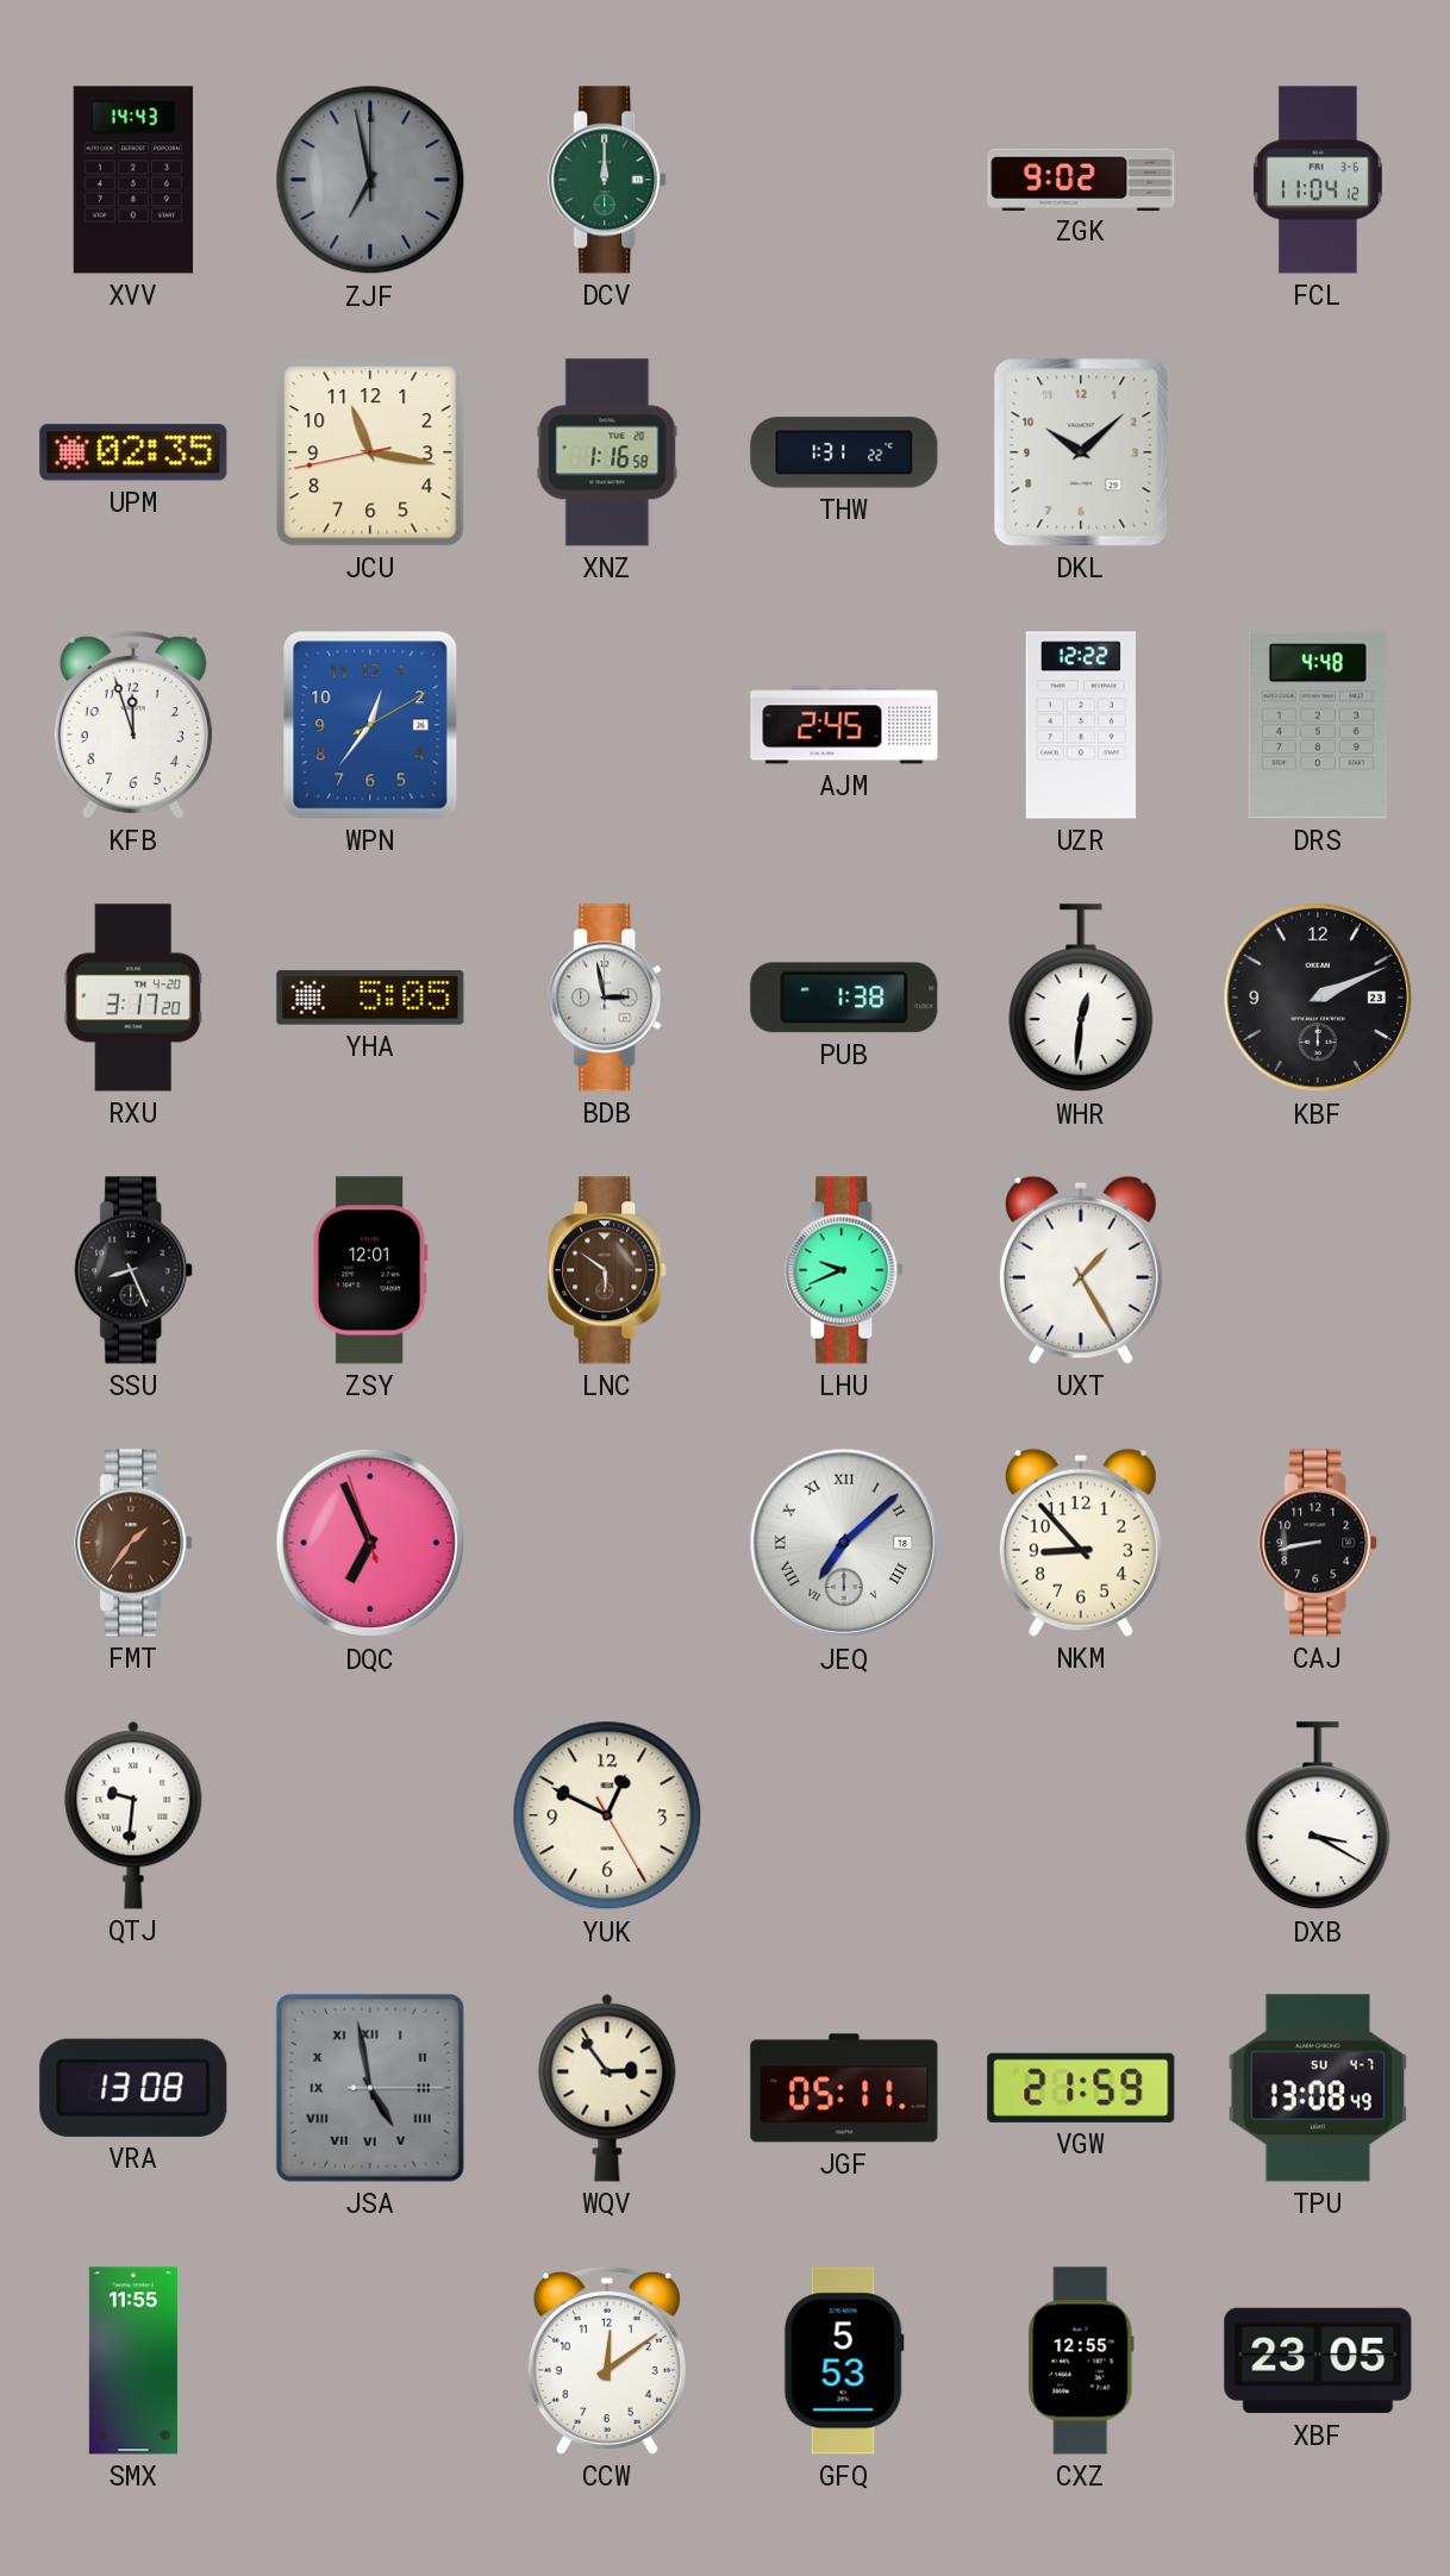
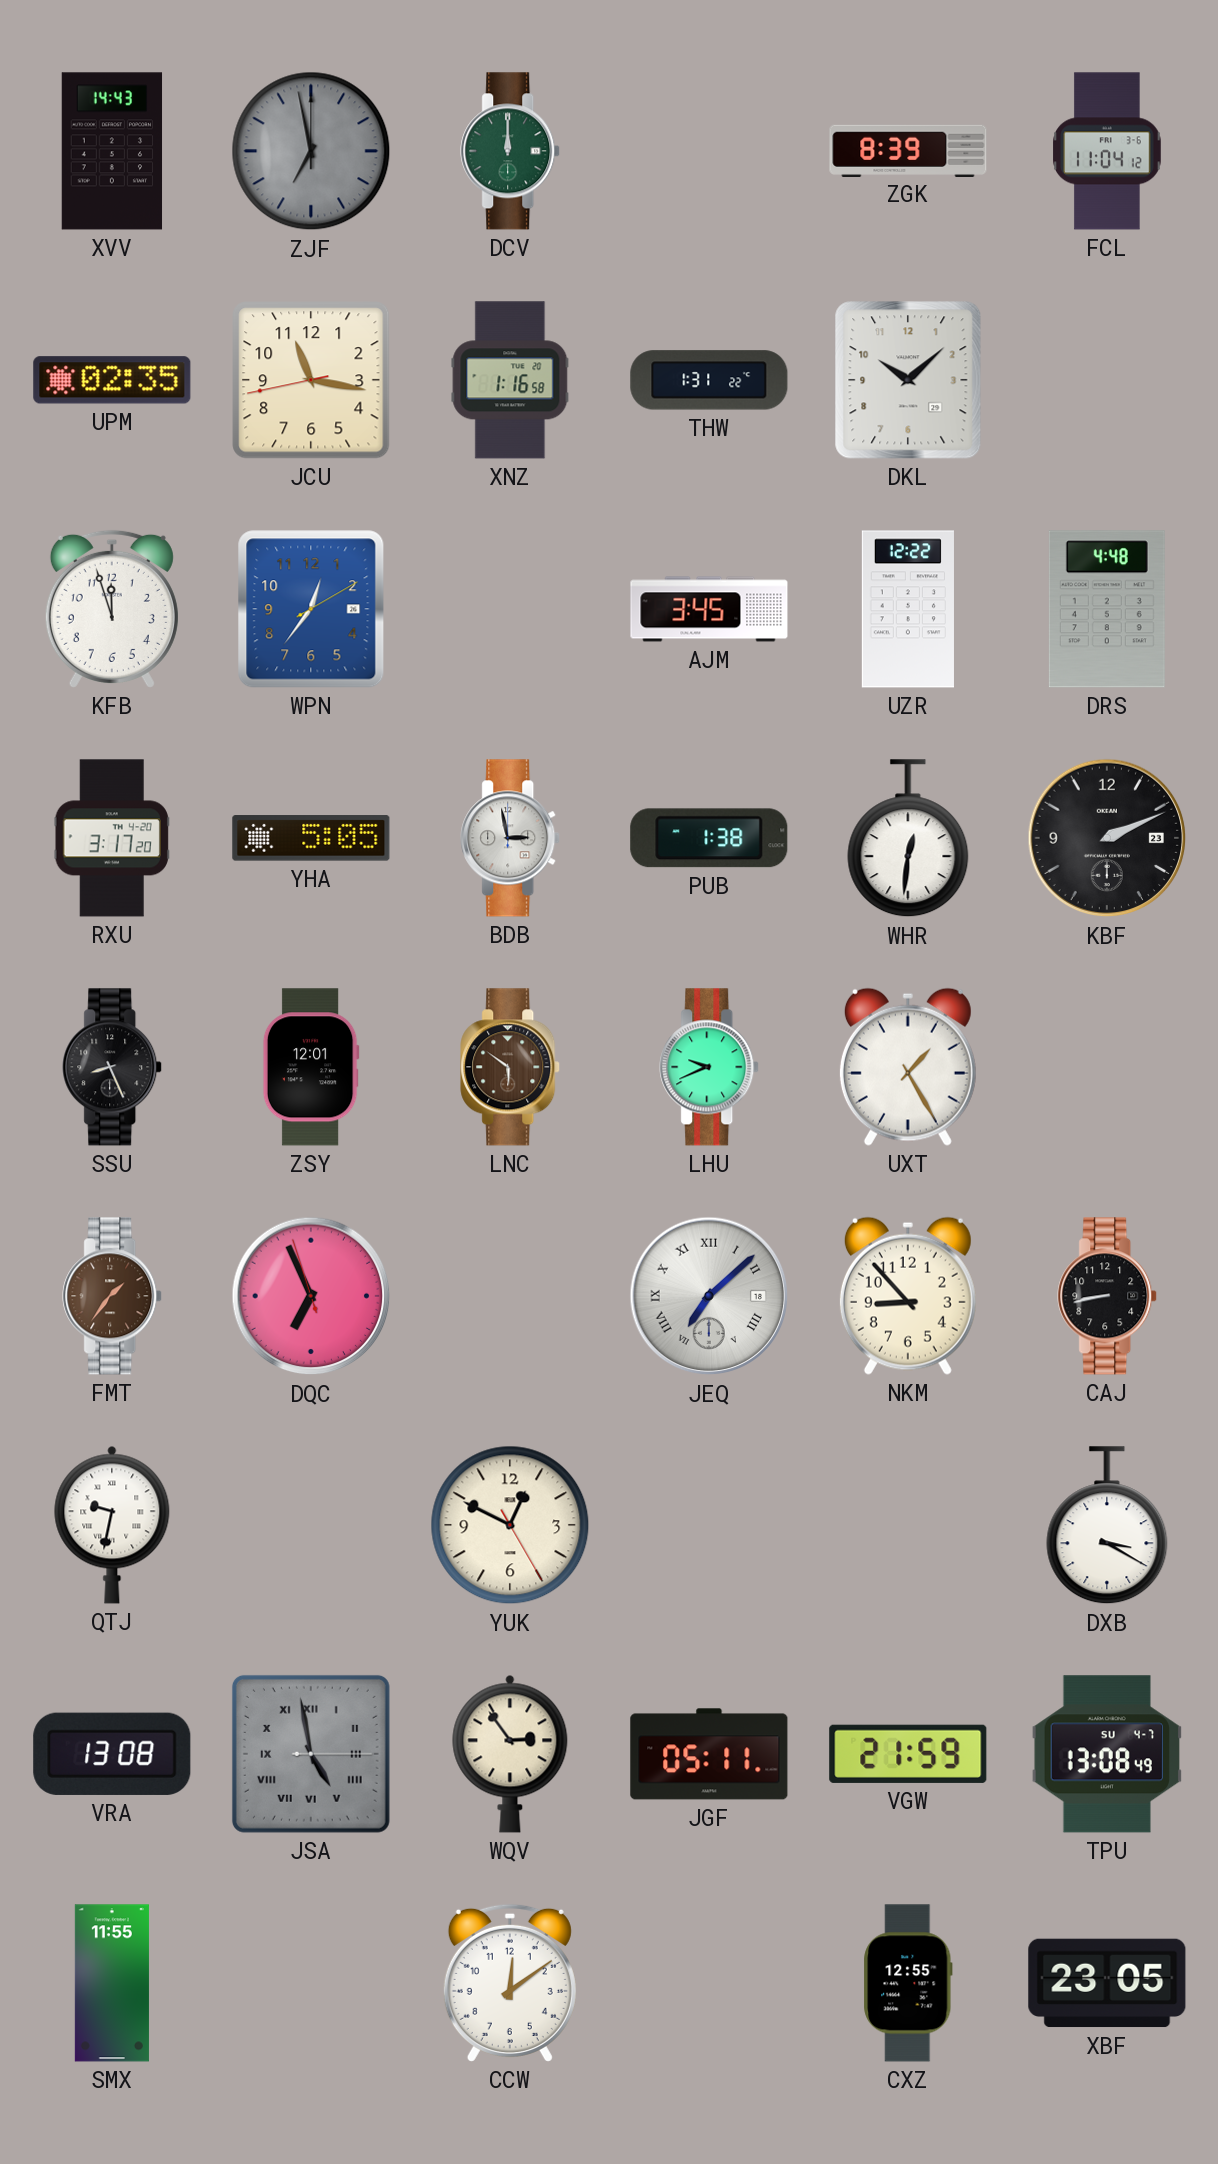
ZGK: 9:02 -> 8:39 (908, 150)
AJM: 2:45 -> 3:45 (709, 609)
QTJ: 9:31 -> 9:32 (112, 1525)
GFQ: 5:53 -> none (844, 2361)
